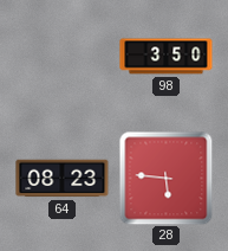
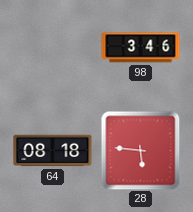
98: 3:50 -> 3:46 (141, 48)
64: 08:23 -> 08:18 (53, 151)
